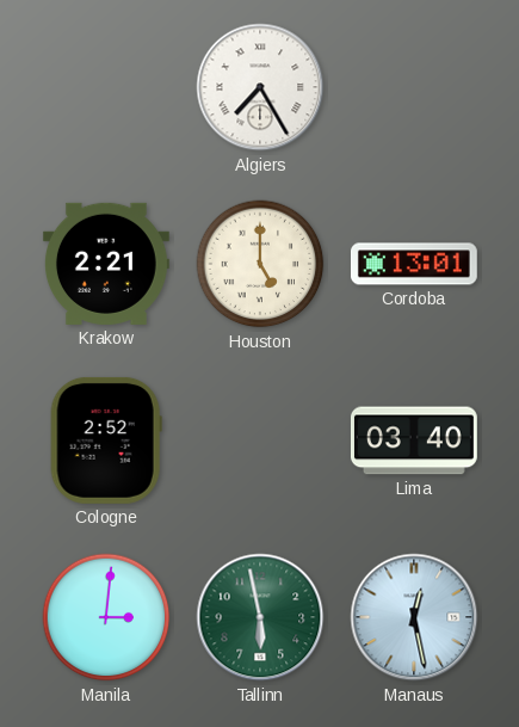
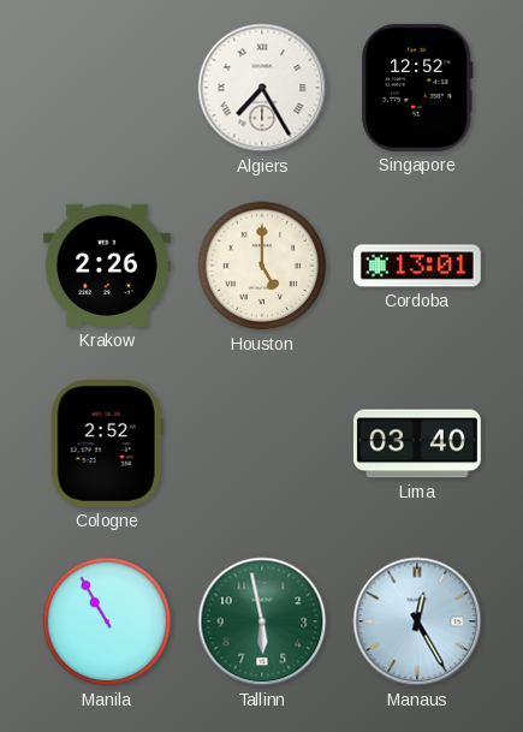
Singapore: none -> 12:52 (417, 88)
Krakow: 2:21 -> 2:26 (107, 266)
Manila: 3:01 -> 10:55 (107, 621)
Manaus: 12:28 -> 12:25 (417, 621)
